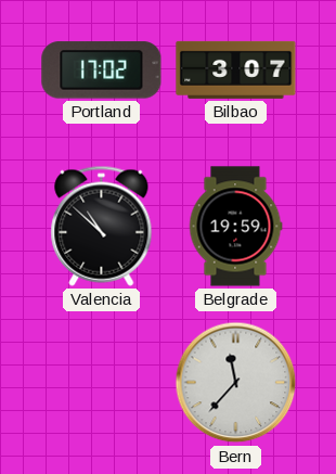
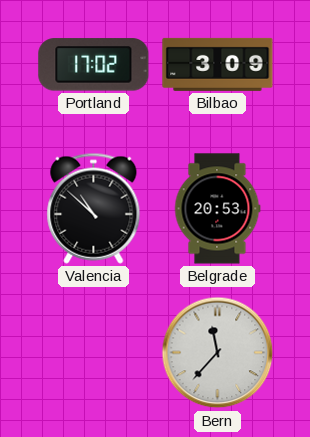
Bilbao: 3:07 -> 3:09 (218, 64)
Belgrade: 19:59 -> 20:53 (217, 209)
